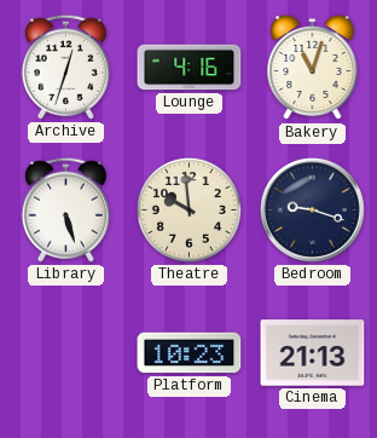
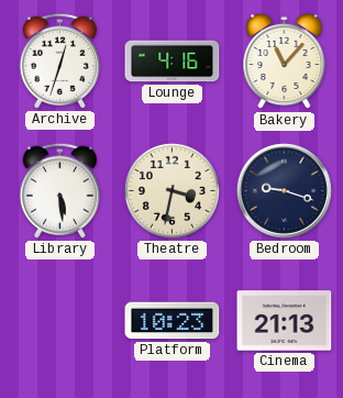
Bakery: 11:03 -> 11:07 (285, 62)
Library: 5:27 -> 5:29 (59, 190)
Theatre: 9:59 -> 3:32 (171, 190)
